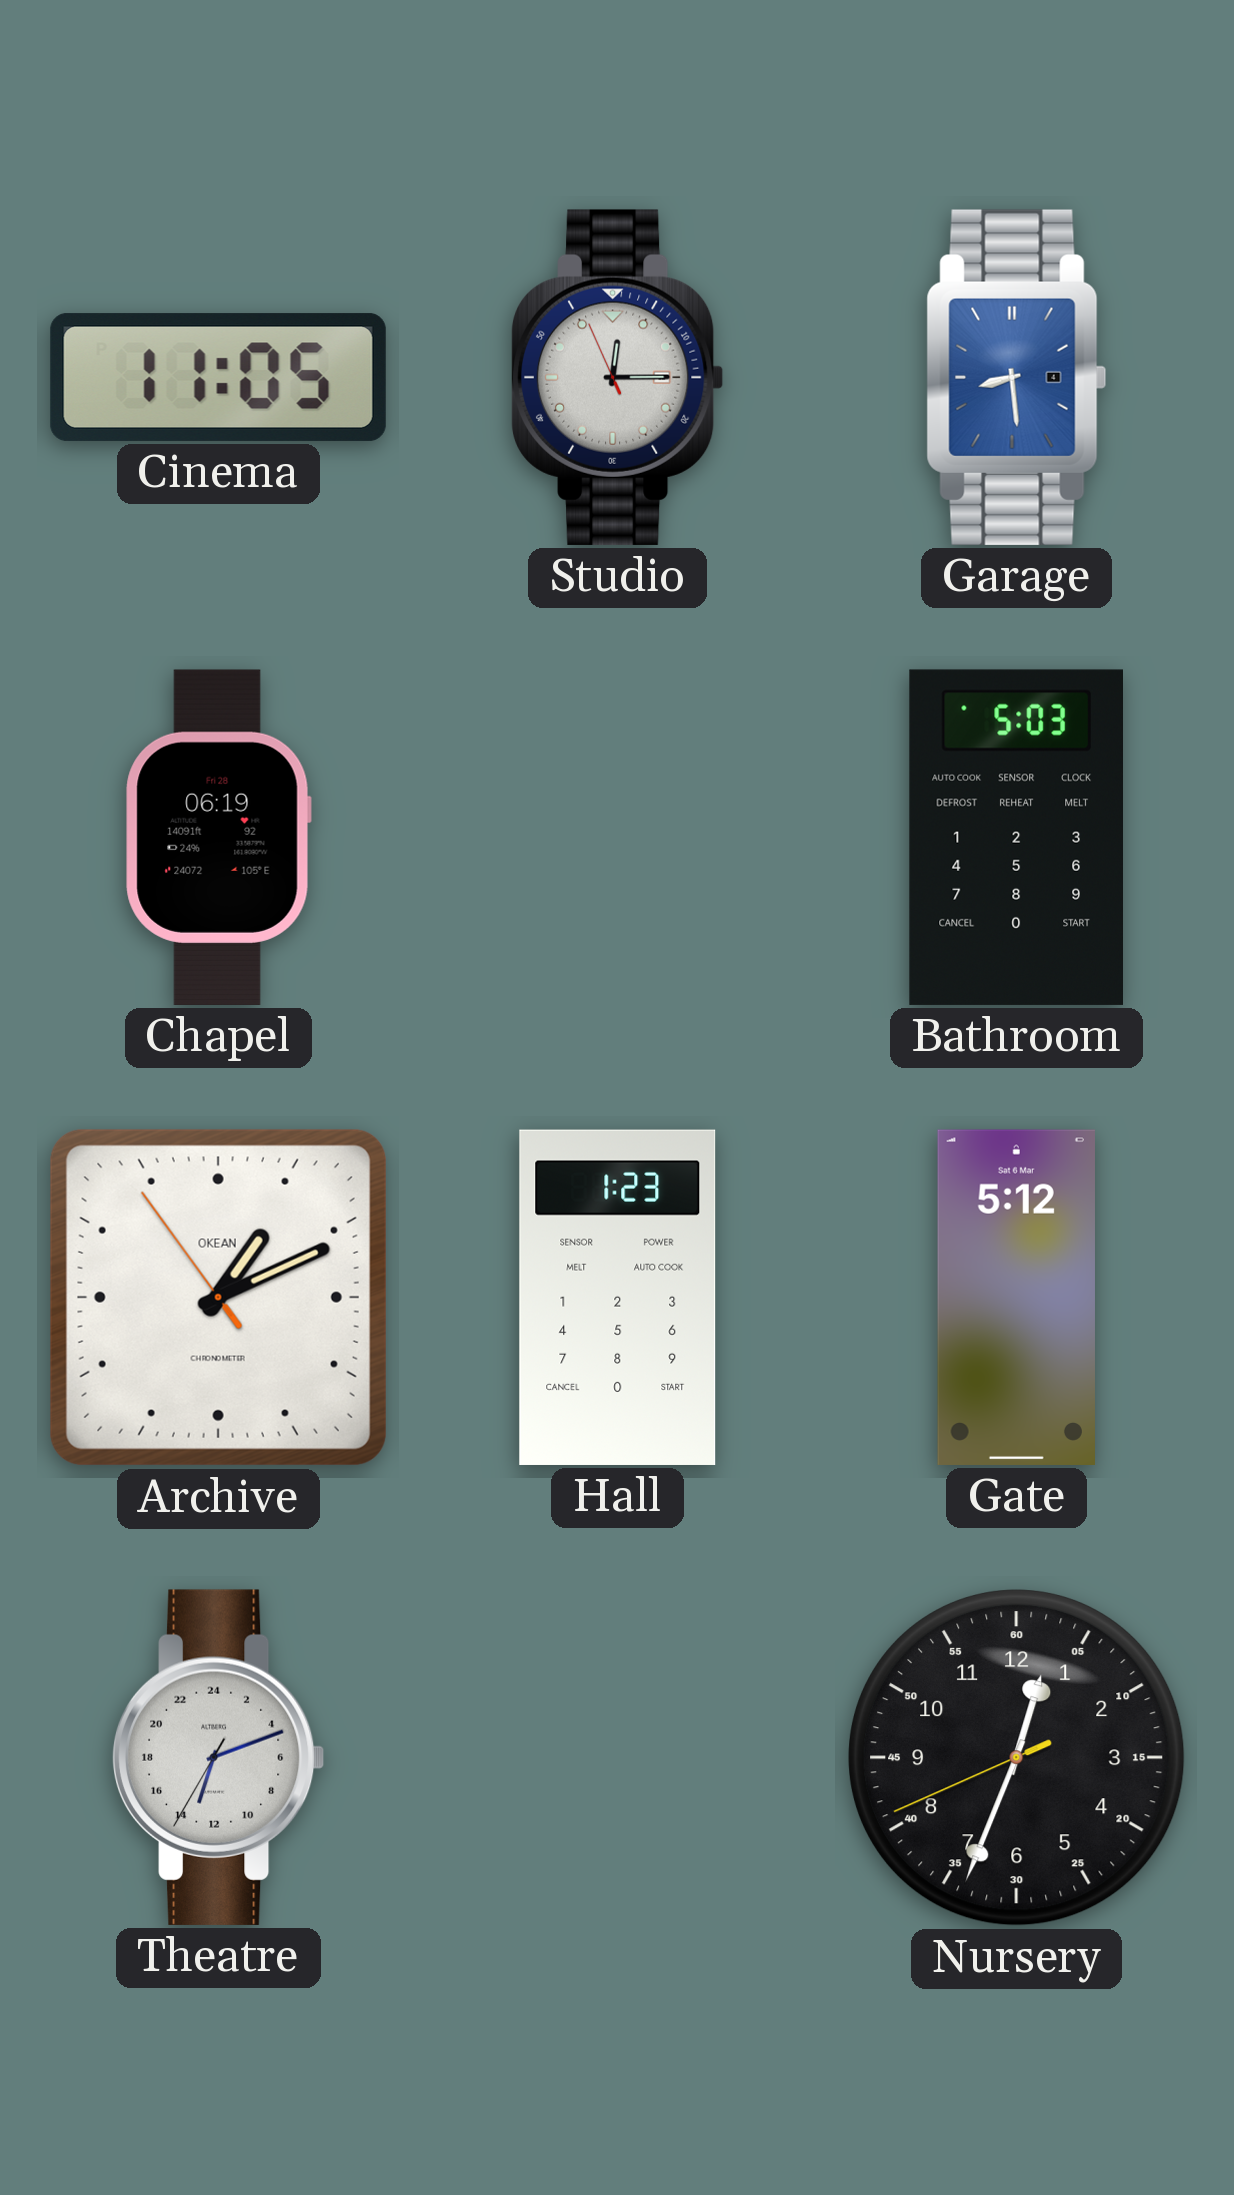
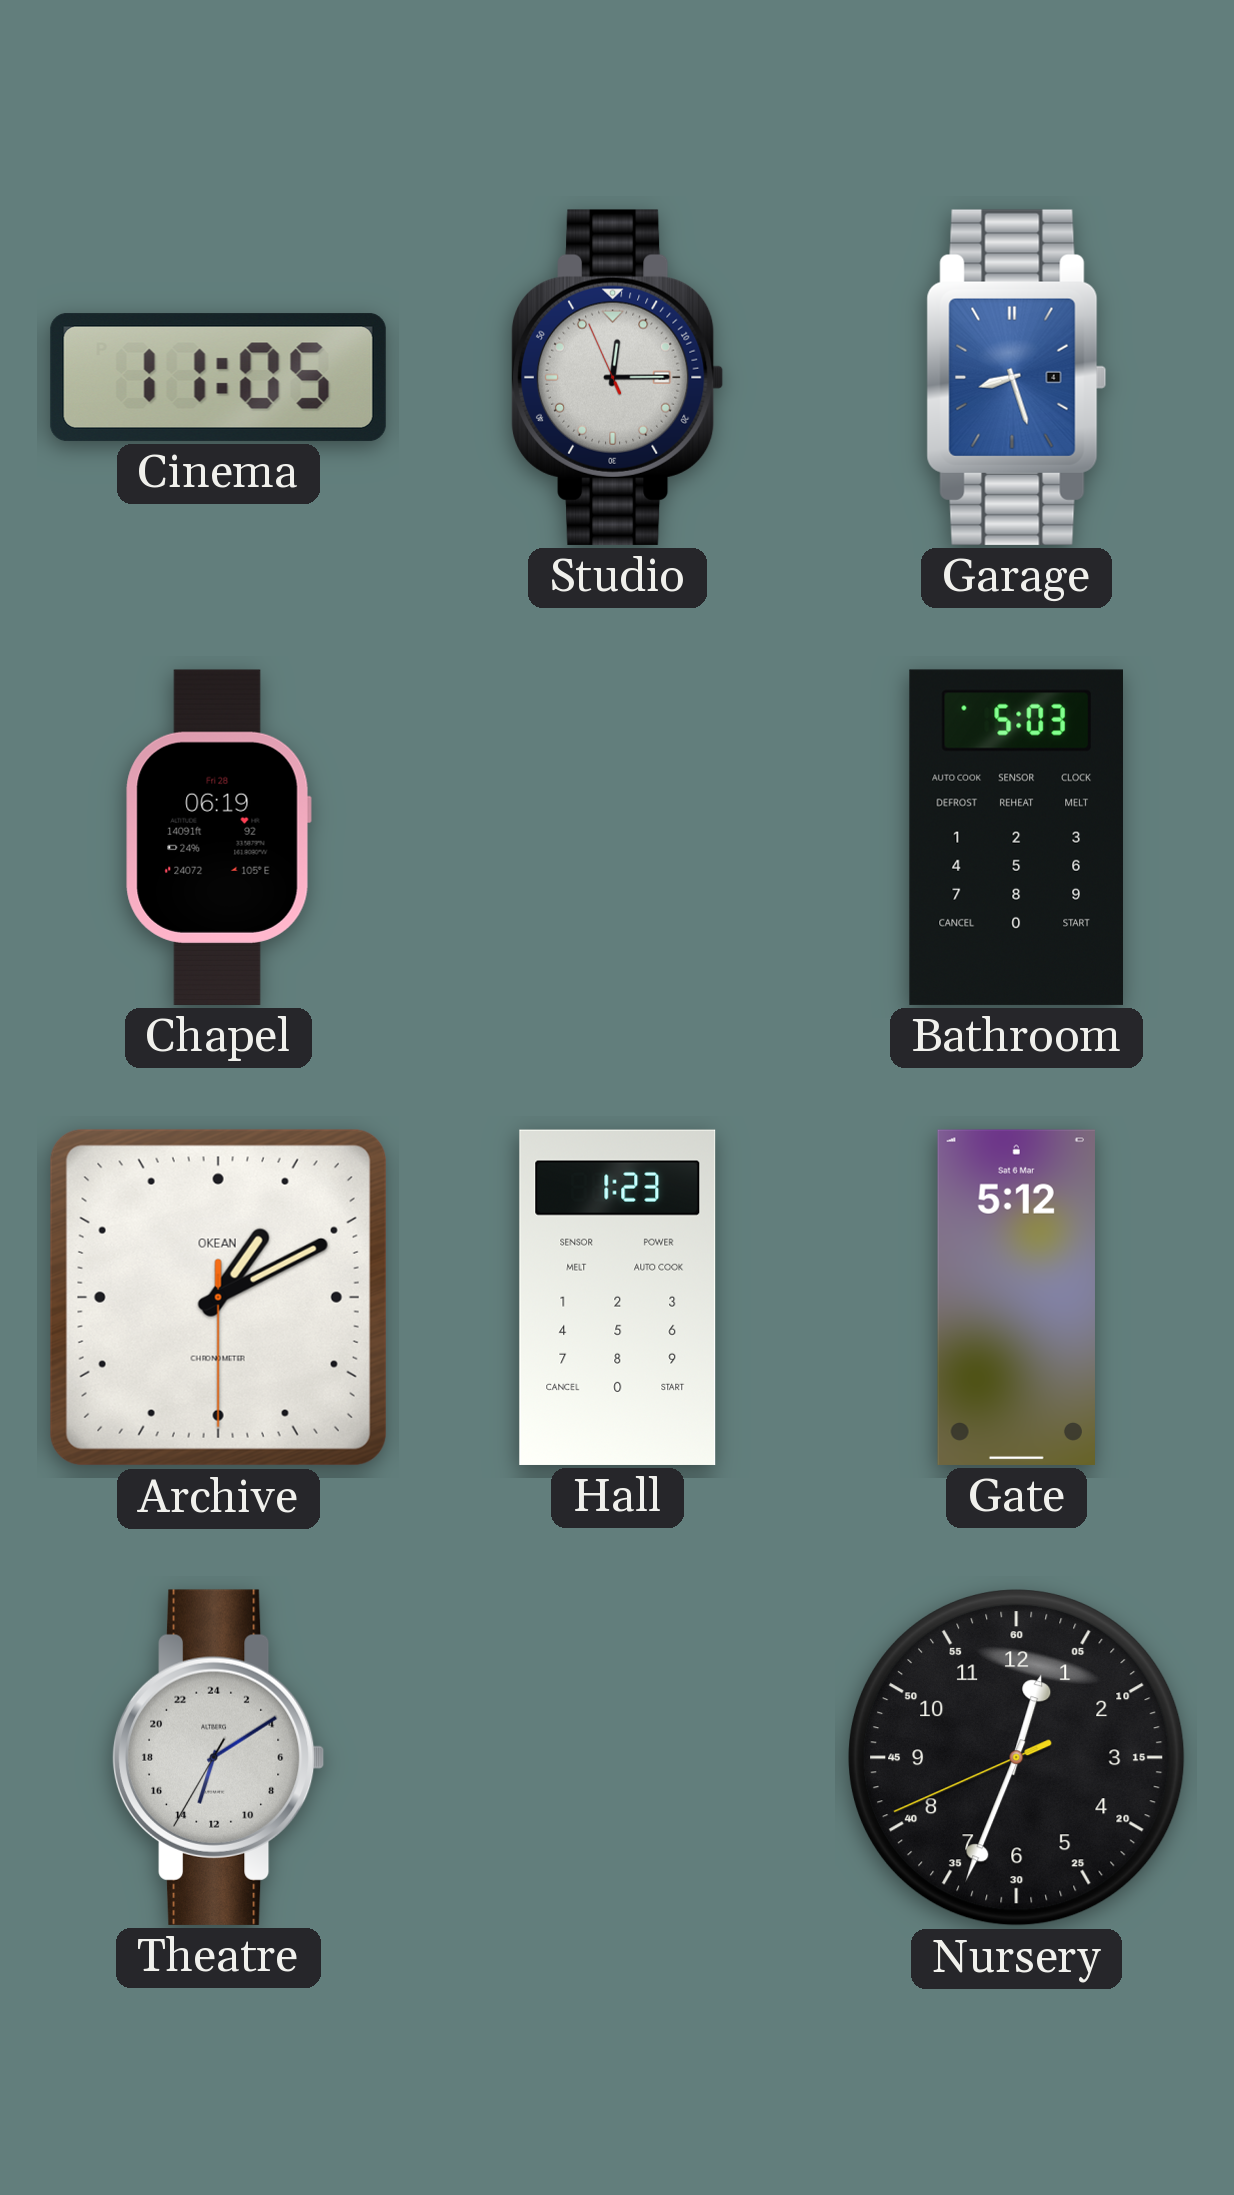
Garage: 8:29 -> 8:27 (1017, 377)
Archive: 1:10:54 -> 1:10:30 (218, 1297)
Theatre: 13:11 -> 13:09 (218, 1757)
